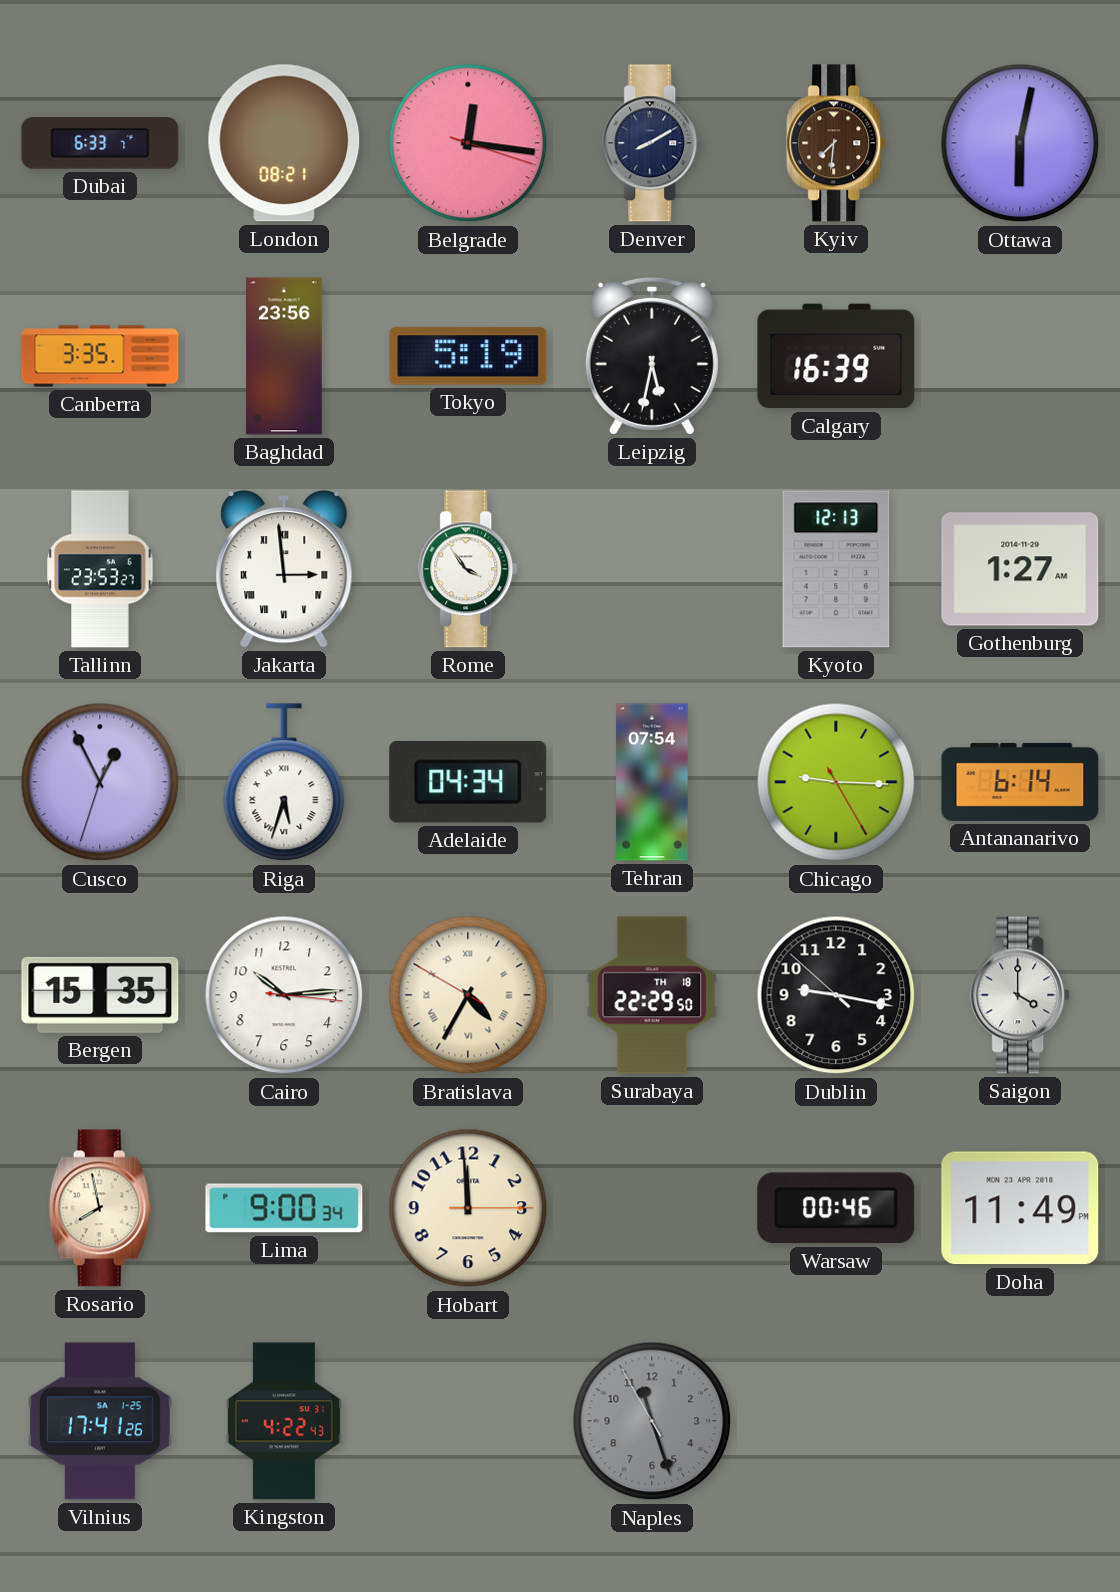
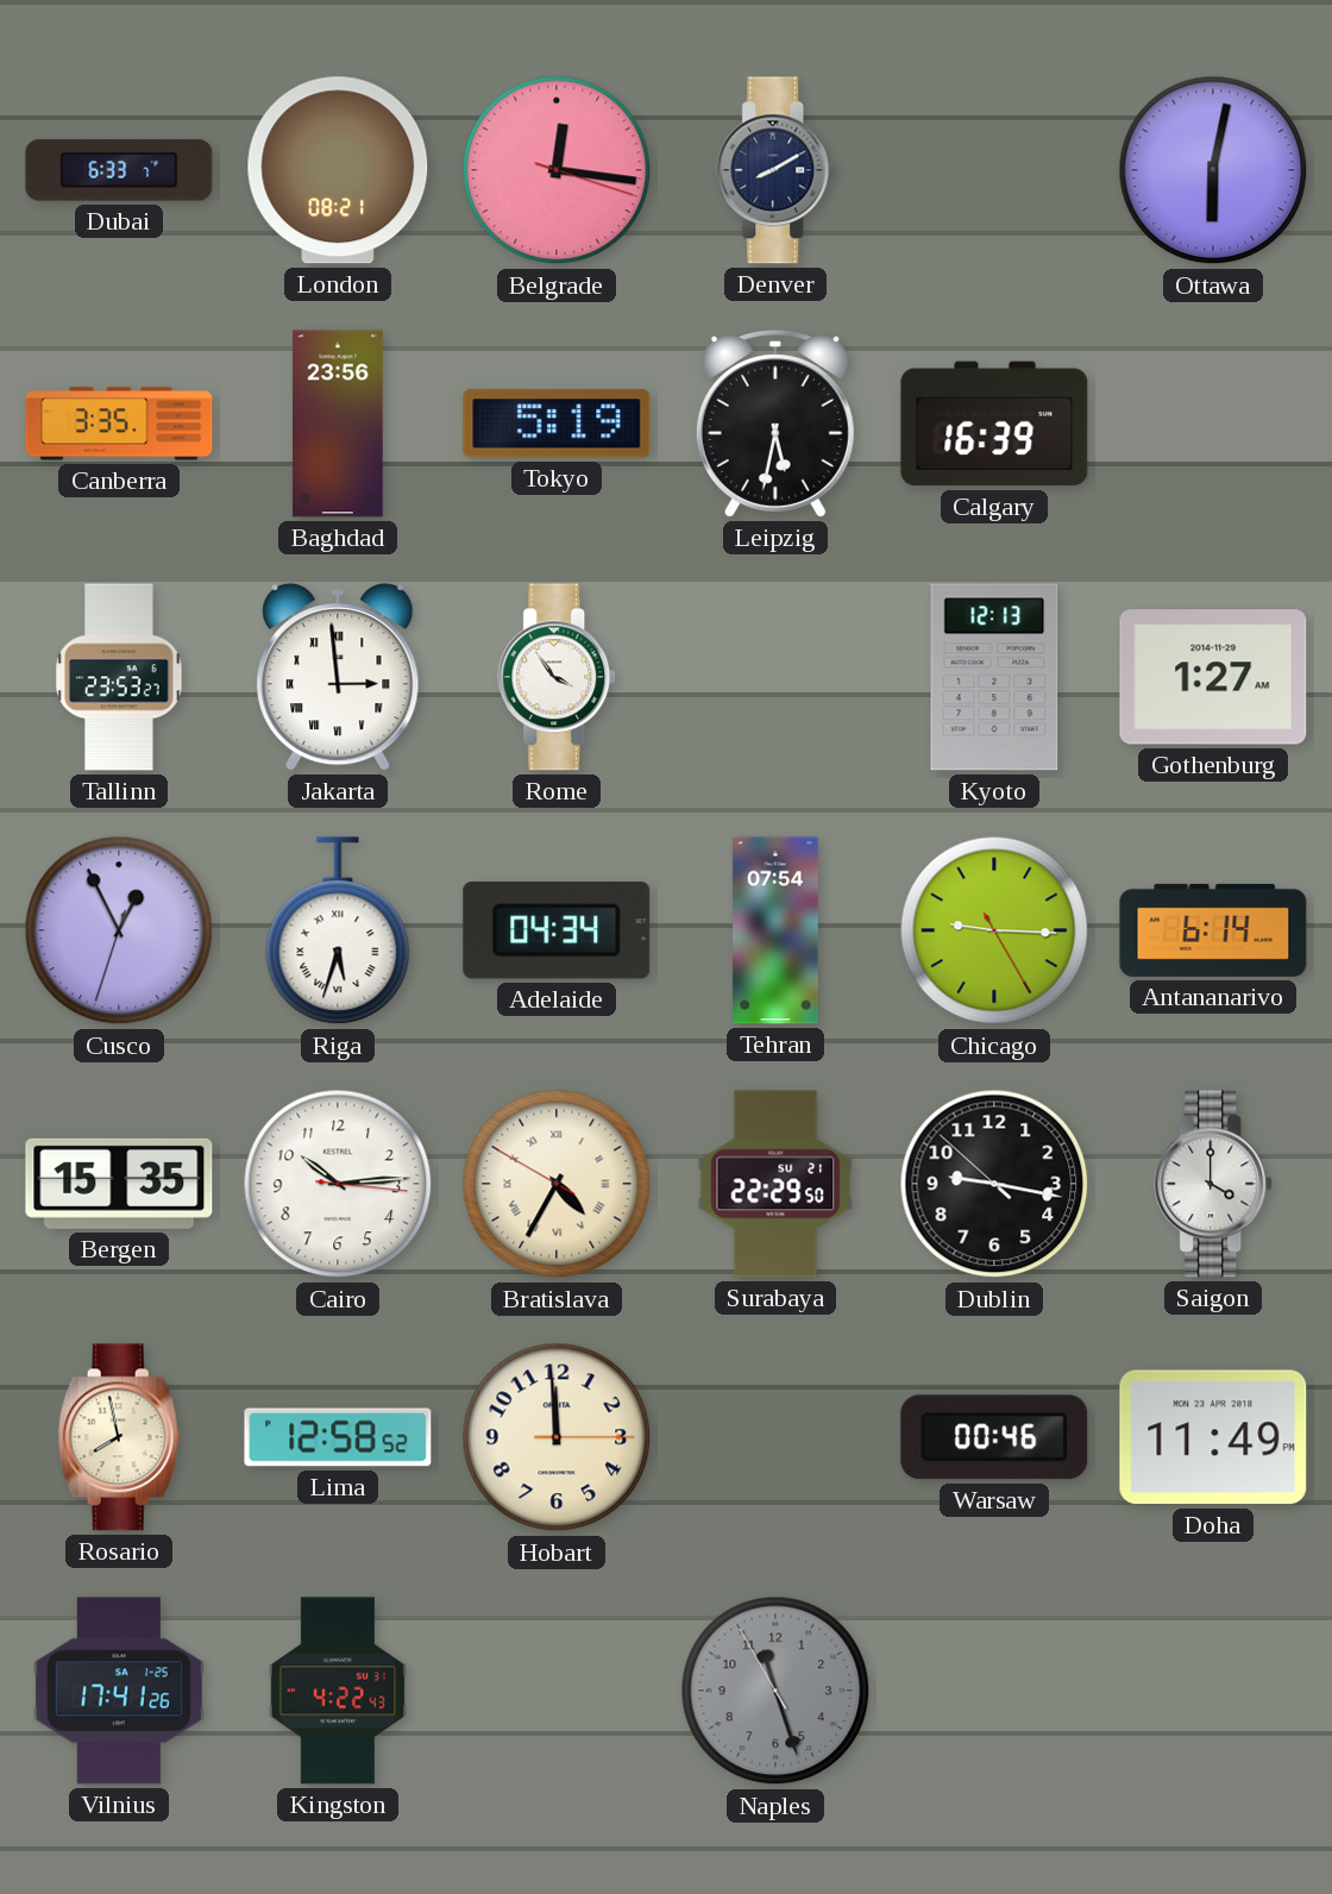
Kyiv: 7:31 -> none (837, 143)
Surabaya date: TH 18 -> SU 21 (775, 1184)
Lima: 9:00 -> 12:58 (338, 1437)
